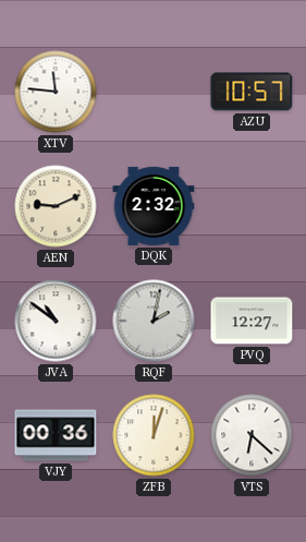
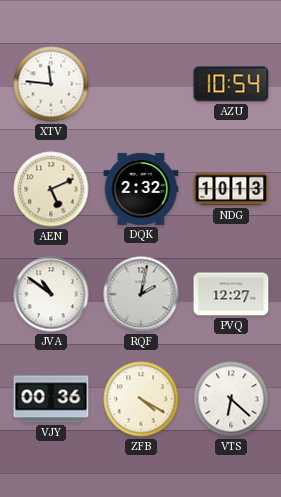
AZU: 10:57 -> 10:54 (231, 84)
AEN: 9:11 -> 5:11 (51, 189)
NDG: none -> 10:13 (231, 189)
ZFB: 12:03 -> 4:20 (141, 399)
